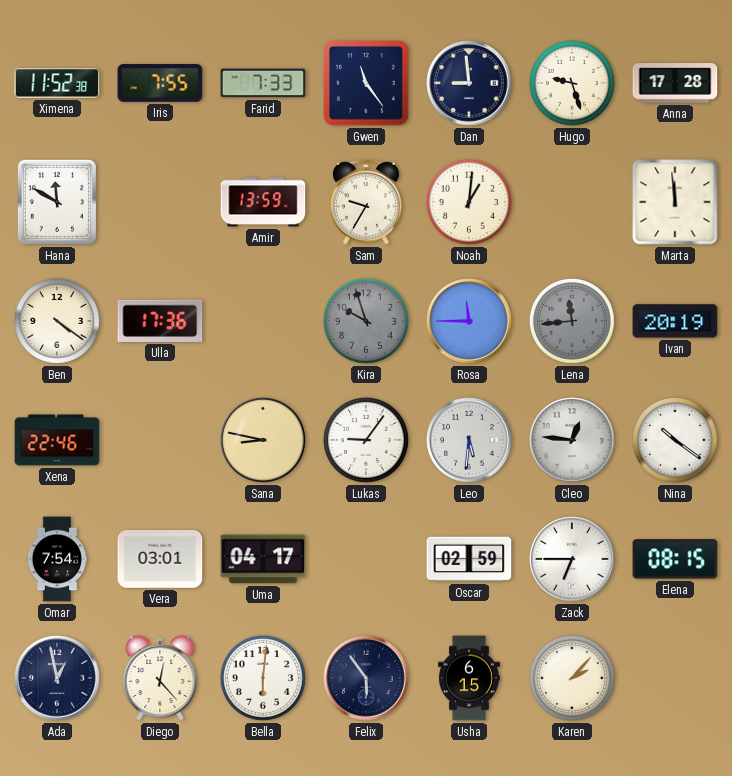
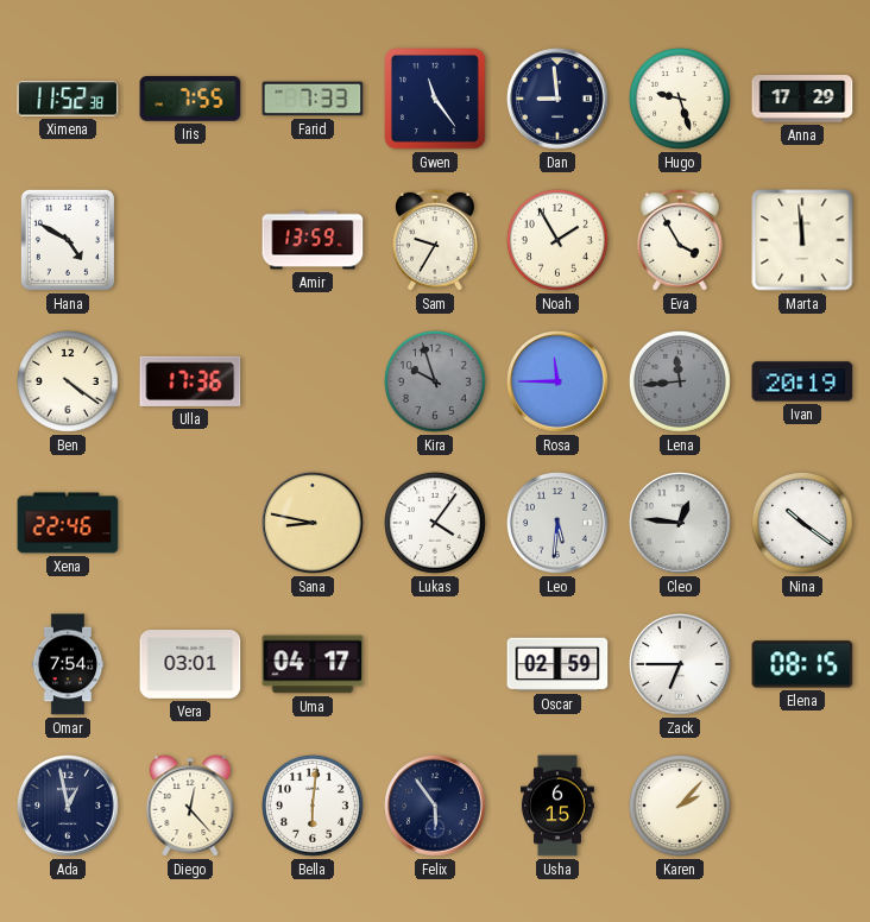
Anna: 17:28 -> 17:29 (802, 99)
Hana: 11:50 -> 4:50 (68, 240)
Noah: 1:01 -> 1:55 (557, 240)
Eva: none -> 3:55 (680, 240)
Lukas: 9:06 -> 4:06 (435, 523)
